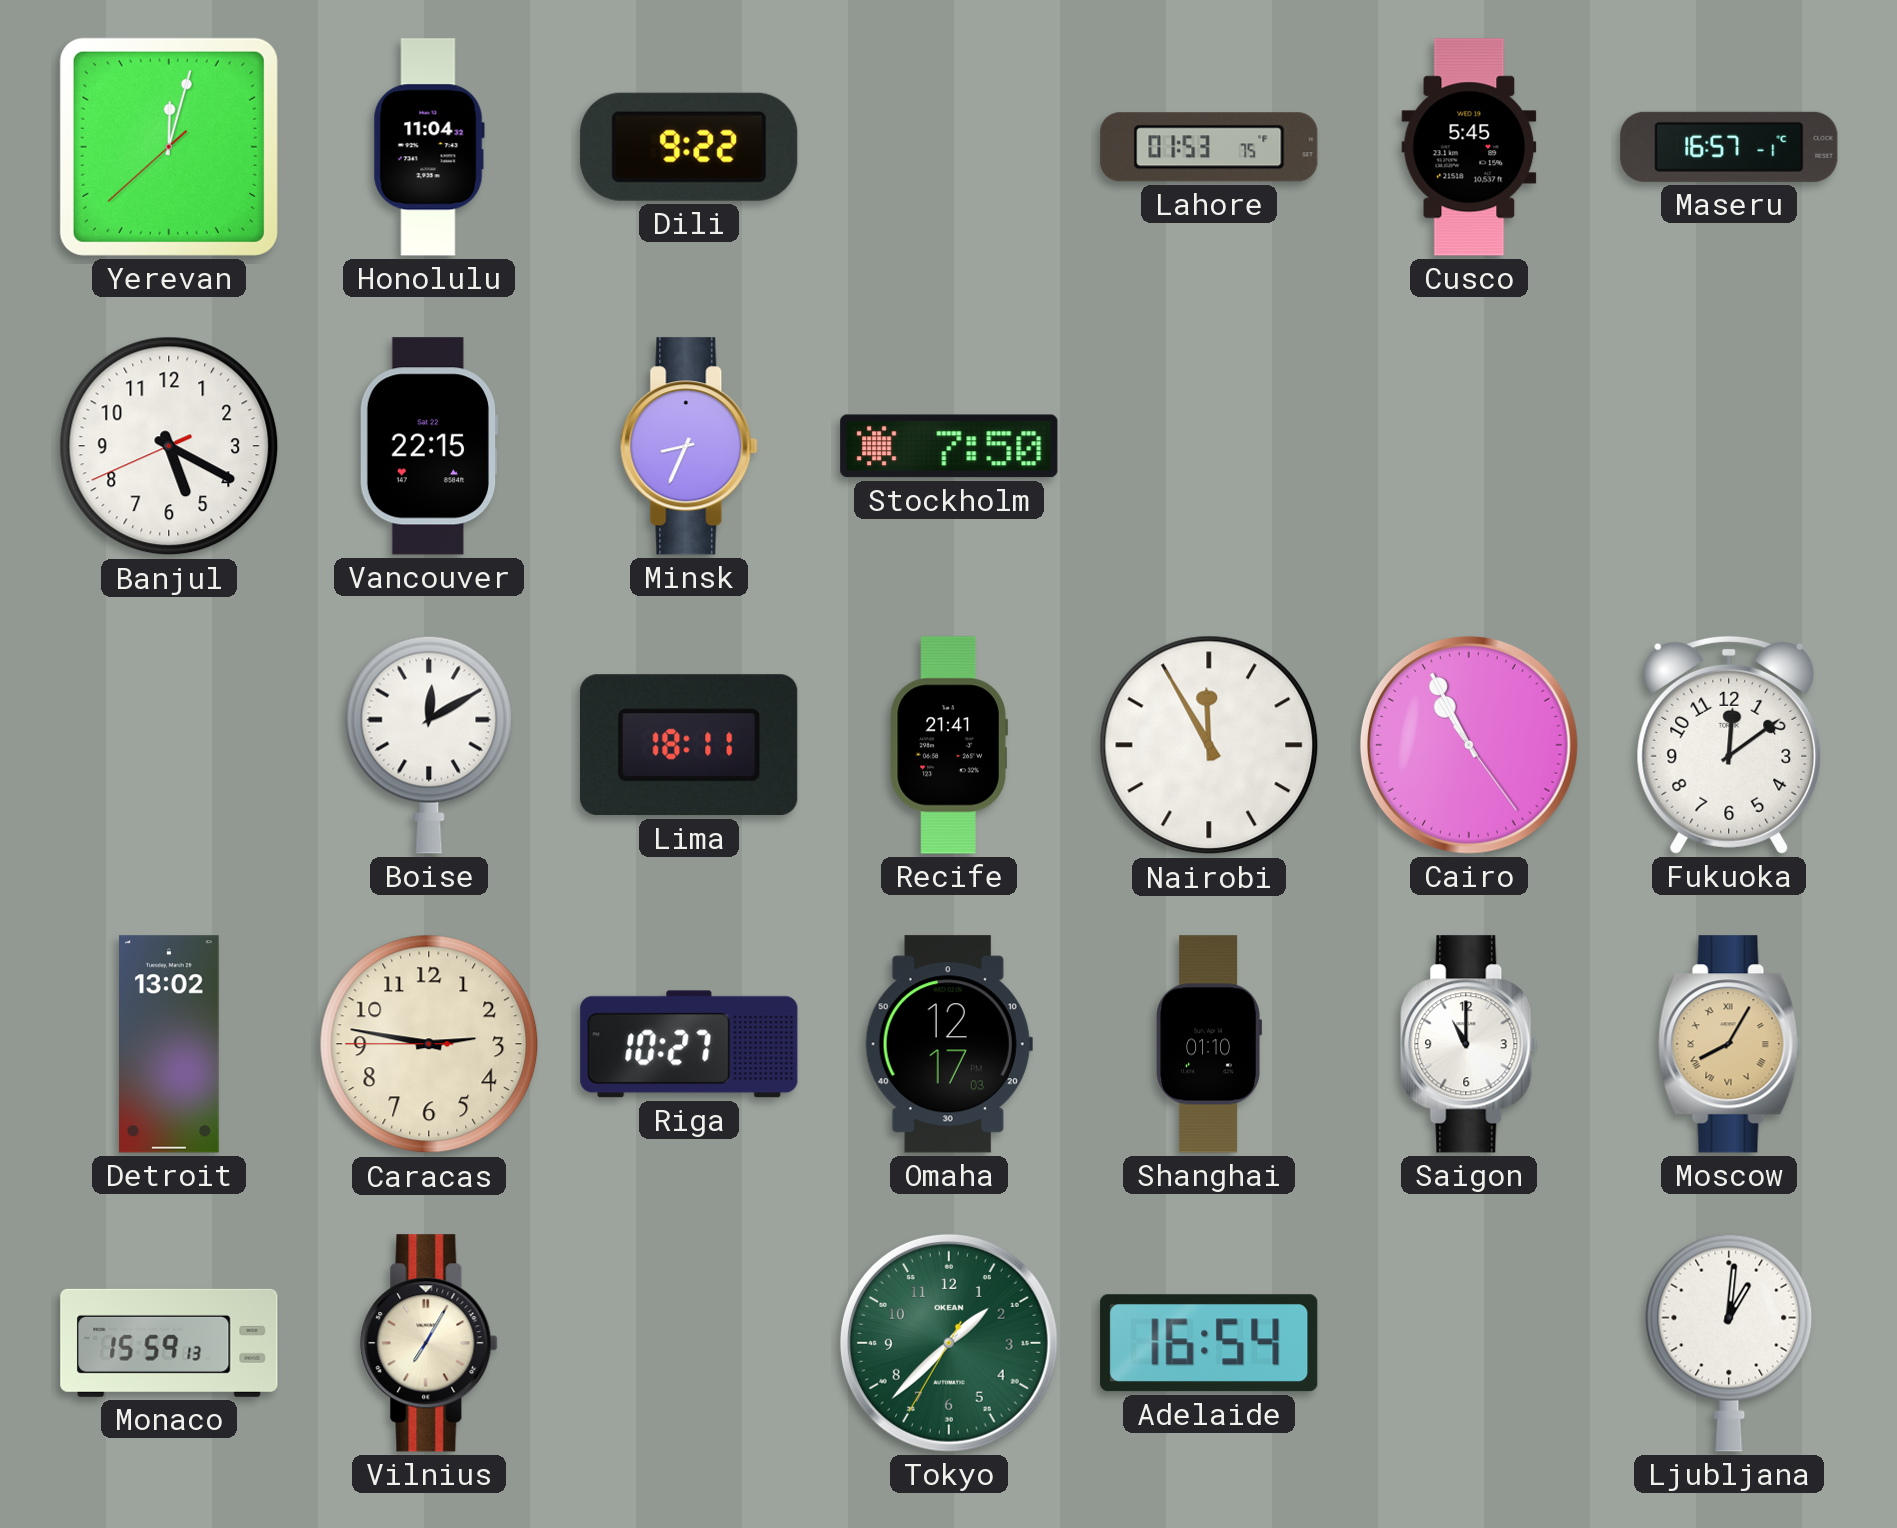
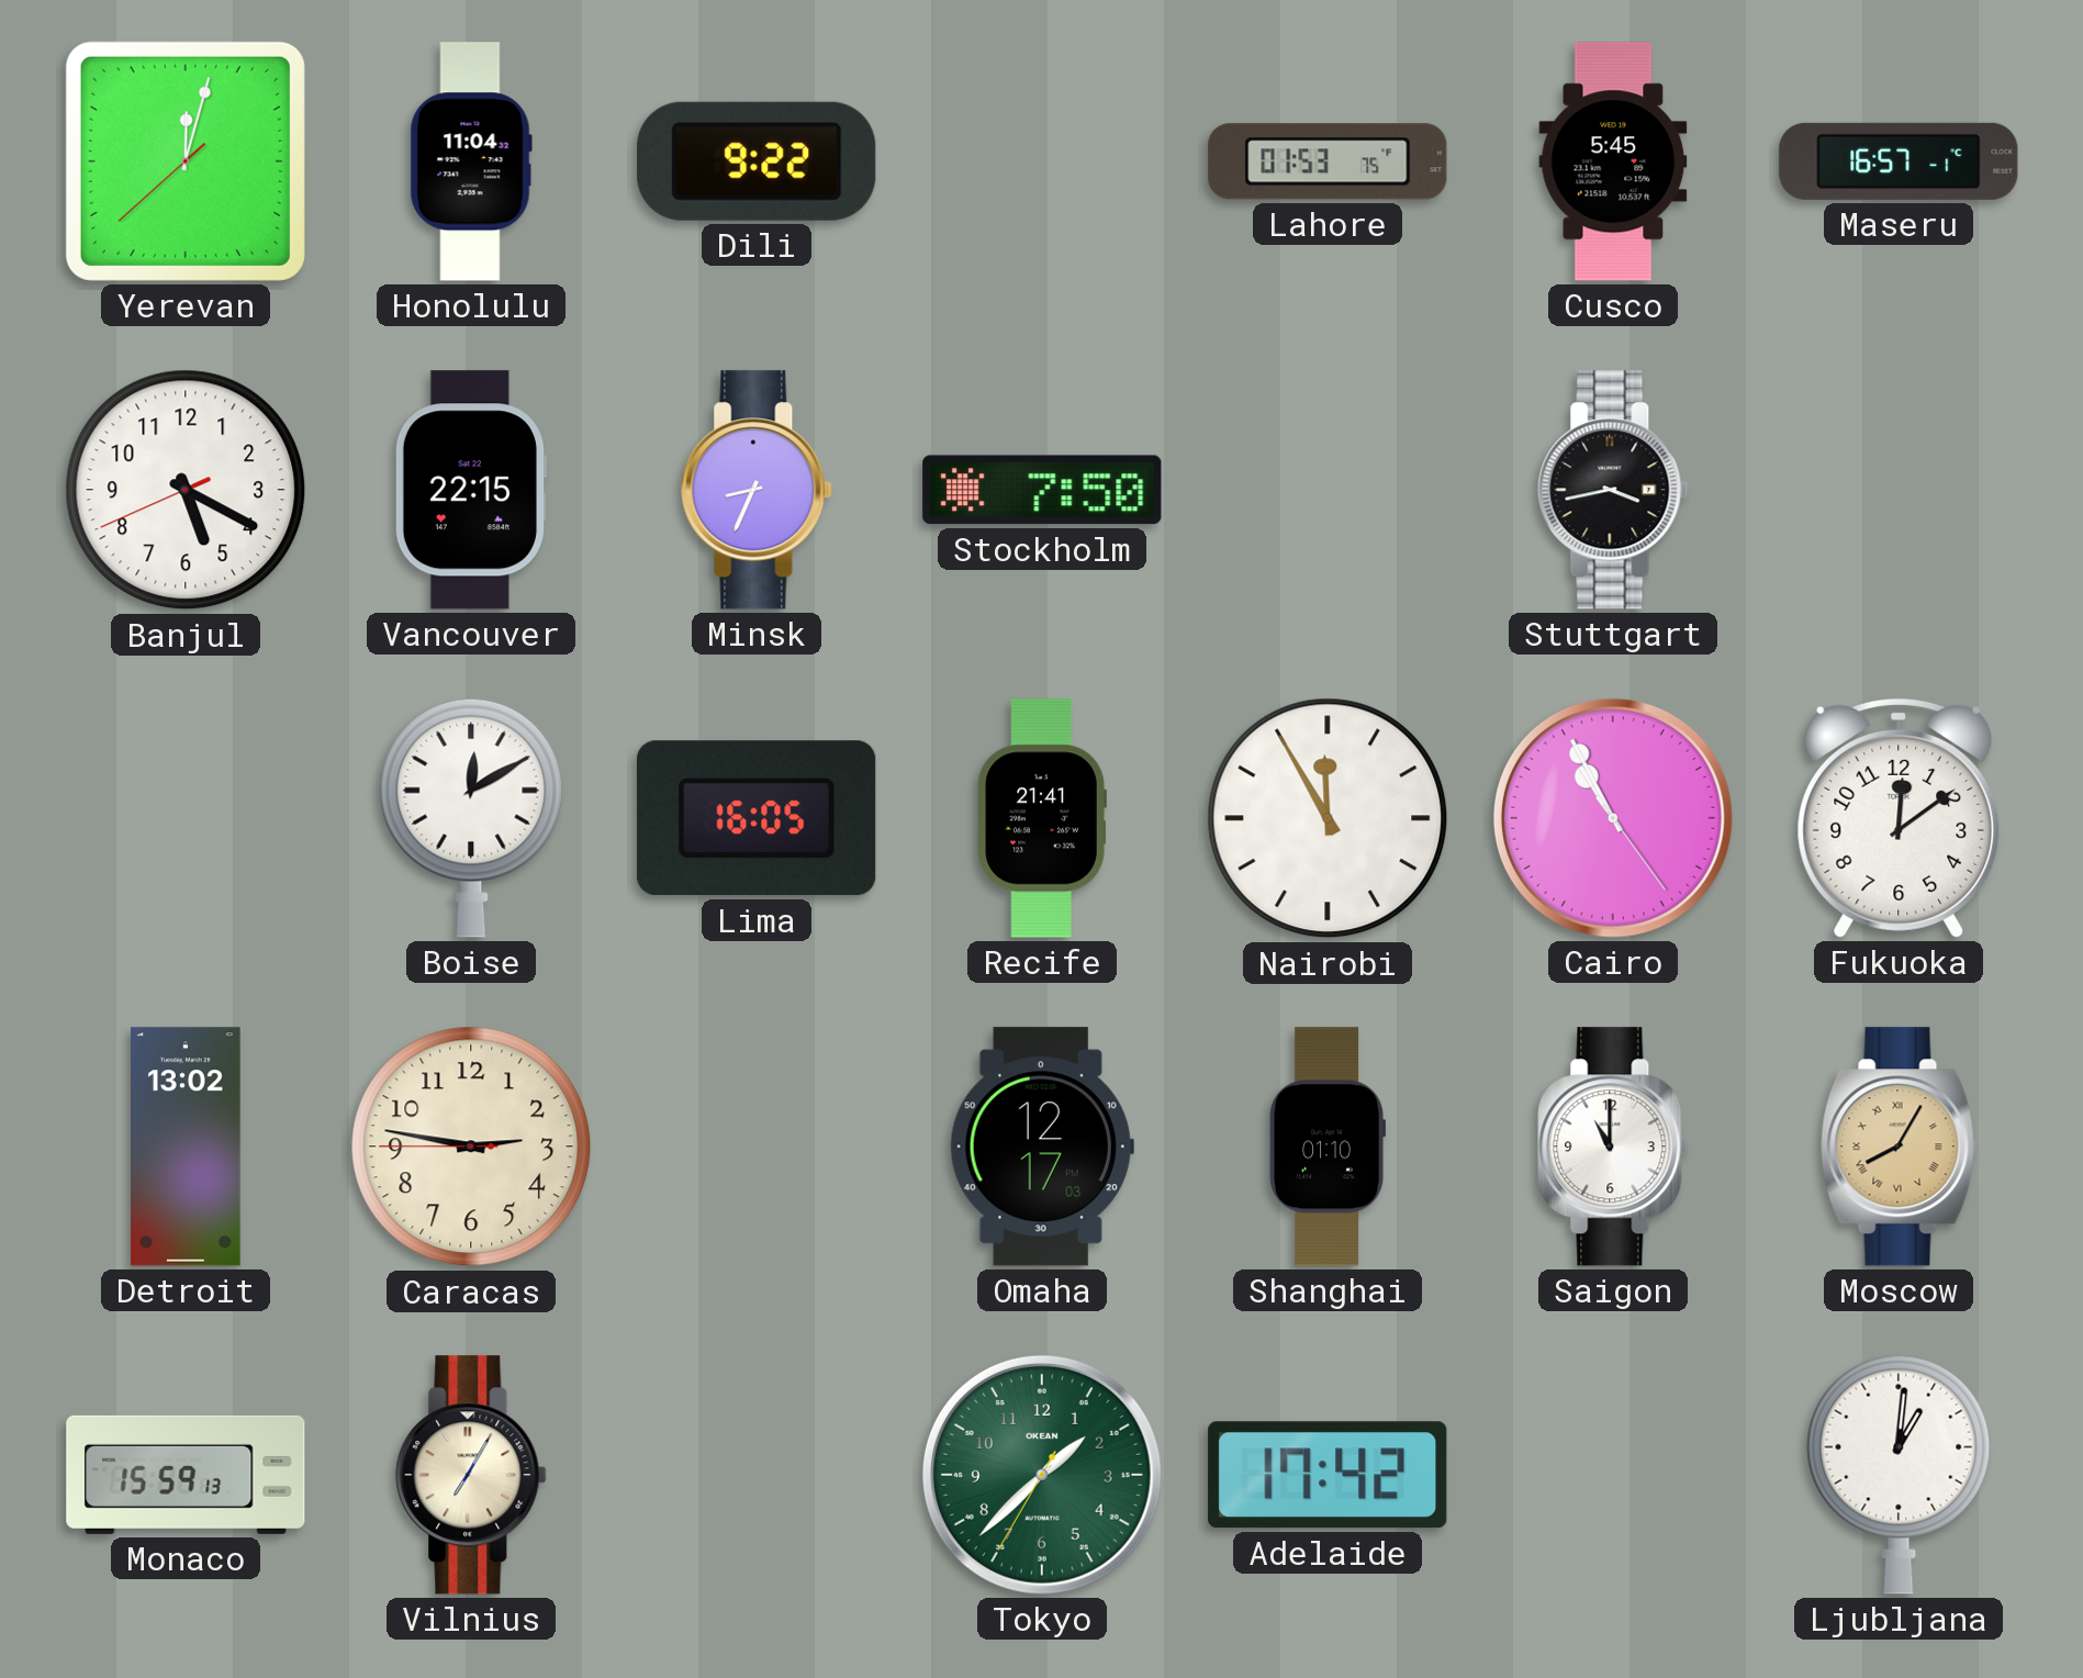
Stuttgart: none -> 3:43 (1613, 490)
Lima: 18:11 -> 16:05 (758, 818)
Riga: 10:27 -> none (689, 1044)
Adelaide: 16:54 -> 17:42 (1328, 1475)
